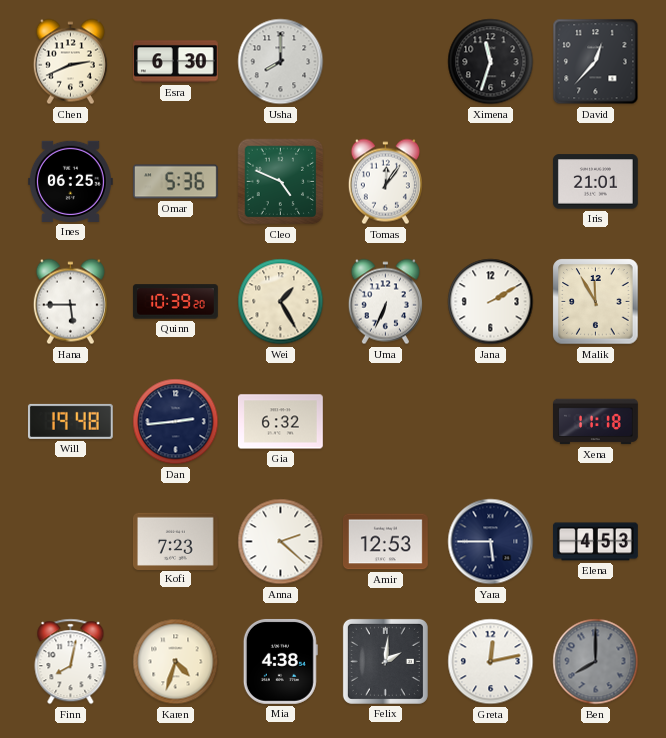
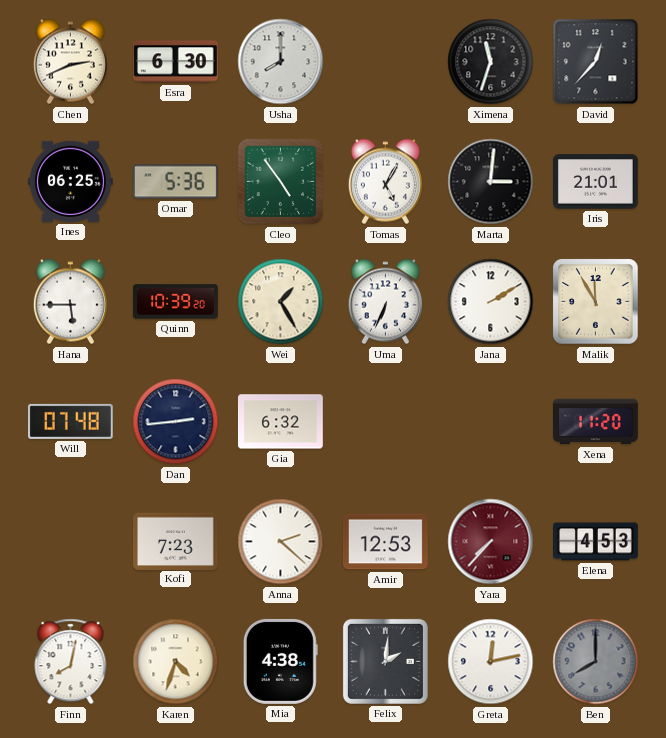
Cleo: 4:49 -> 4:54 (281, 182)
Tomas: 12:06 -> 5:05 (385, 182)
Marta: none -> 3:01 (491, 182)
Will: 19:48 -> 07:48 (70, 421)
Xena: 11:18 -> 11:20 (596, 422)
Yara: 5:45 -> 7:37 (491, 542)
Yara dial: navy -> burgundy (491, 542)
